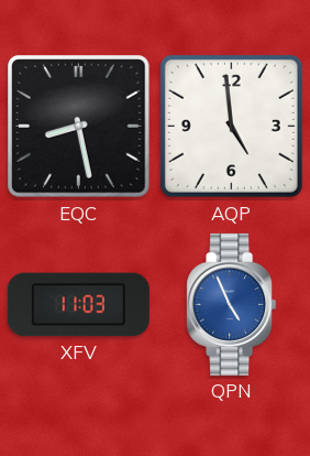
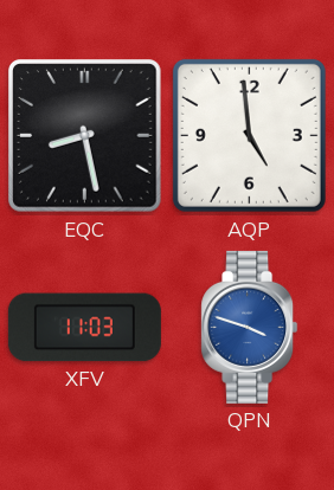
QPN: 4:56 -> 3:48 (250, 327)
